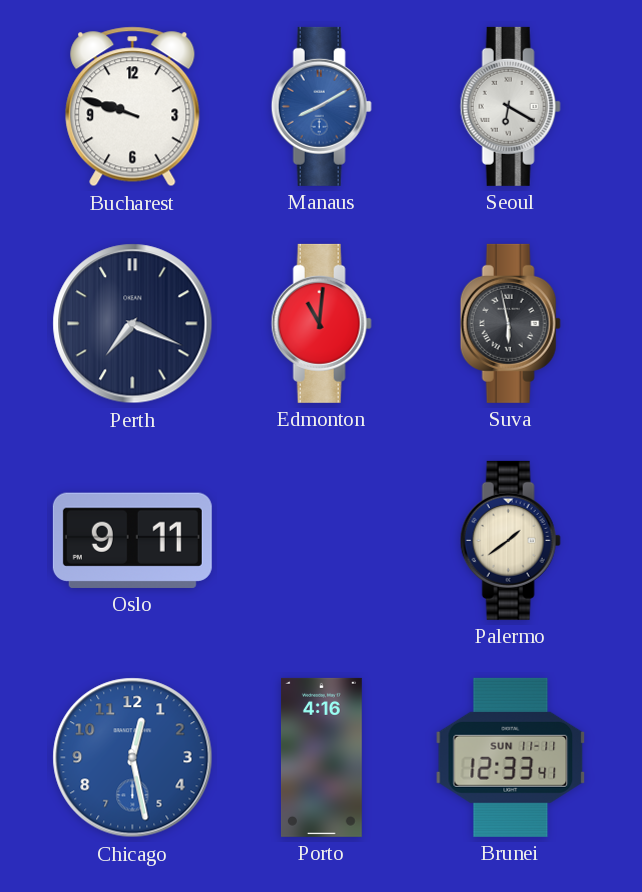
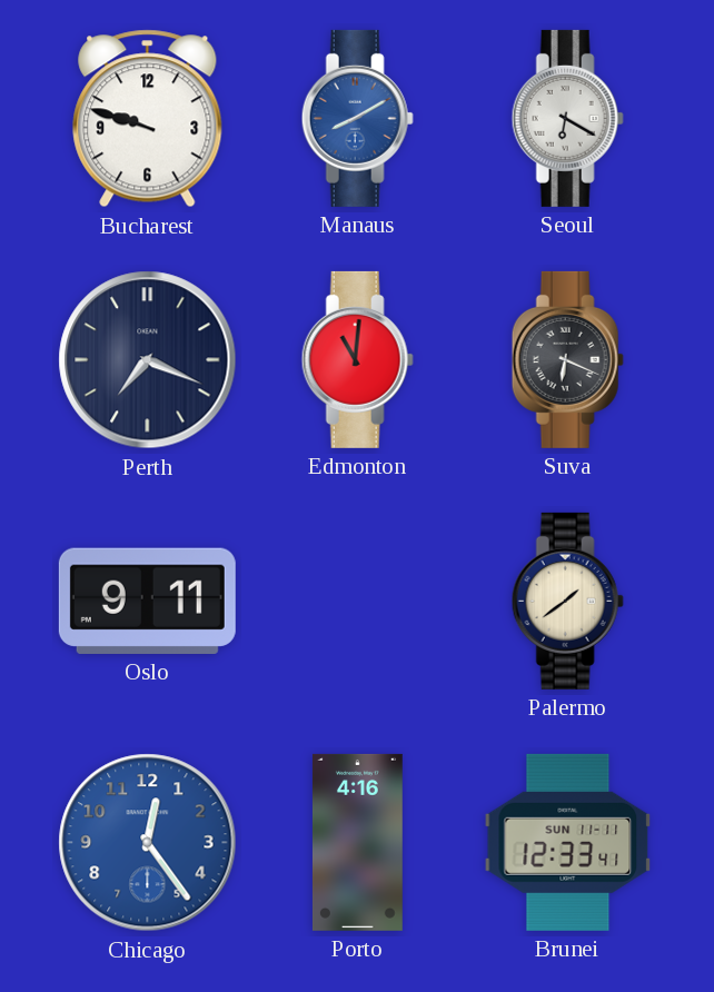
Suva: 5:58 -> 6:19 (567, 359)
Chicago: 12:28 -> 12:24 (148, 843)
